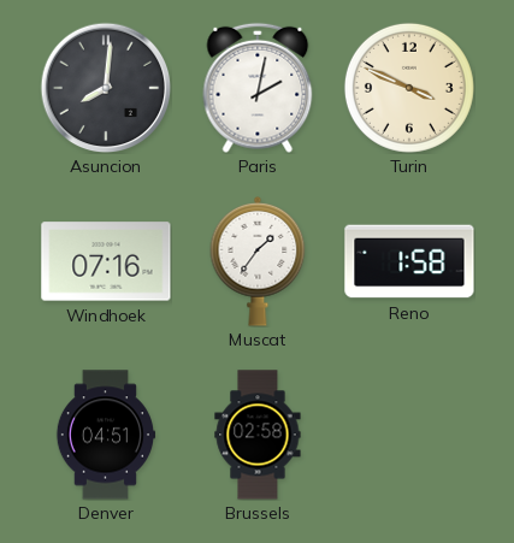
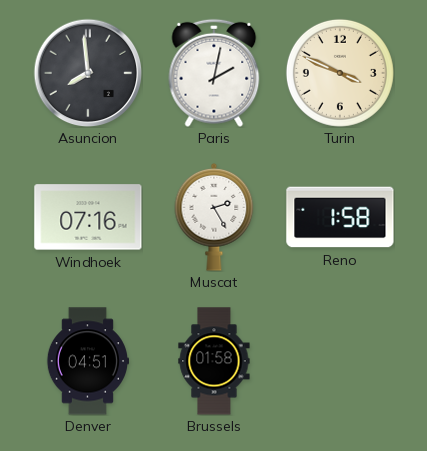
Asuncion: 8:01 -> 7:59 (88, 73)
Muscat: 1:36 -> 2:25 (214, 218)
Brussels: 02:58 -> 01:58 (214, 361)
